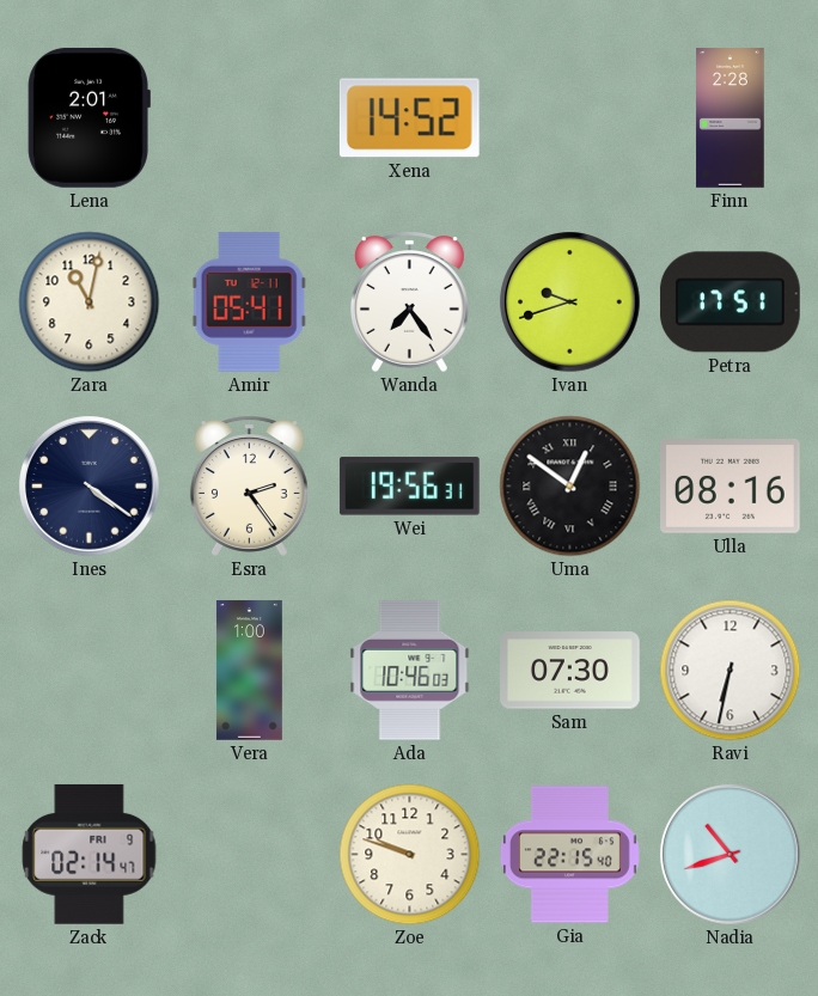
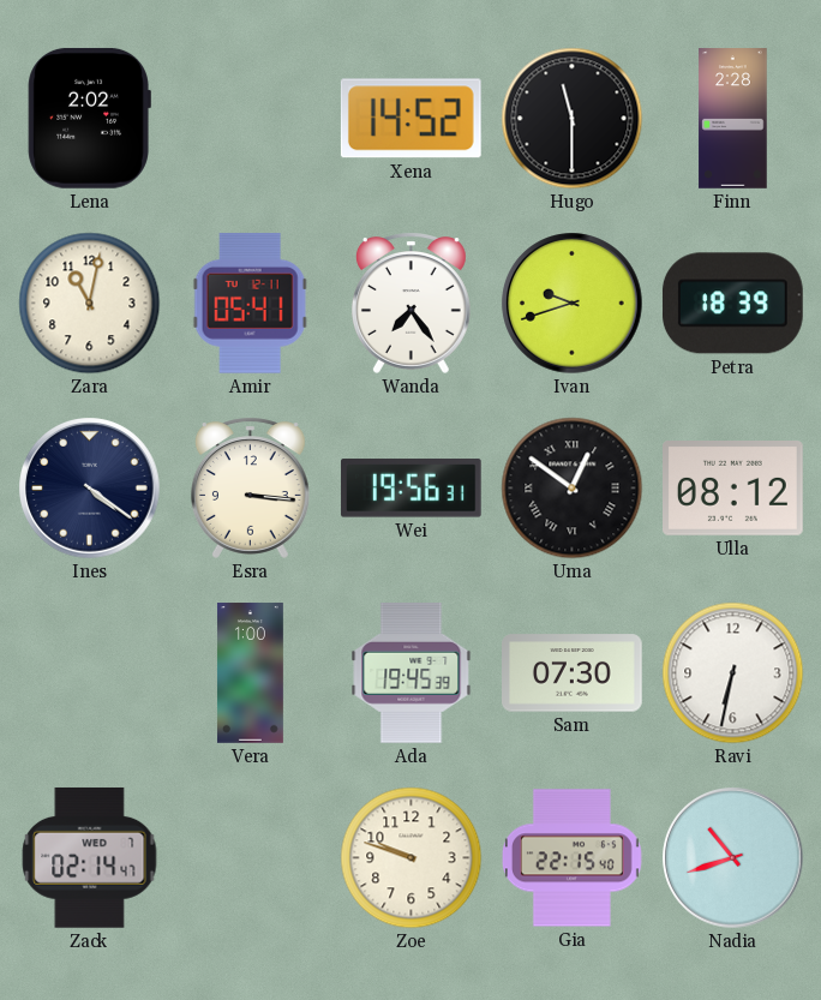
Lena: 2:01 -> 2:02 (89, 118)
Hugo: none -> 11:30 (573, 119)
Petra: 17:51 -> 18:39 (732, 304)
Esra: 2:24 -> 3:16 (250, 487)
Ulla: 08:16 -> 08:12 (733, 489)
Ada: 10:46 -> 19:45 (412, 672)
Zack date: FRI 9 -> WED 7 (90, 857)
